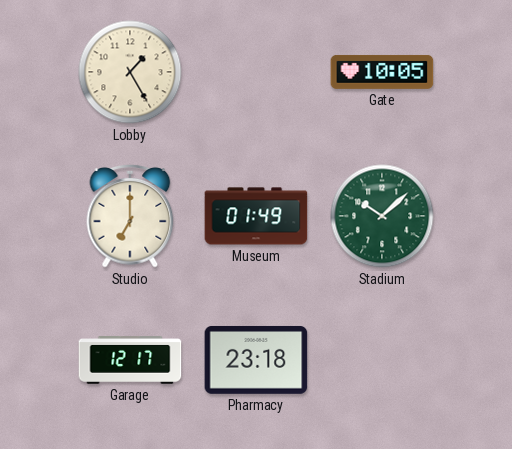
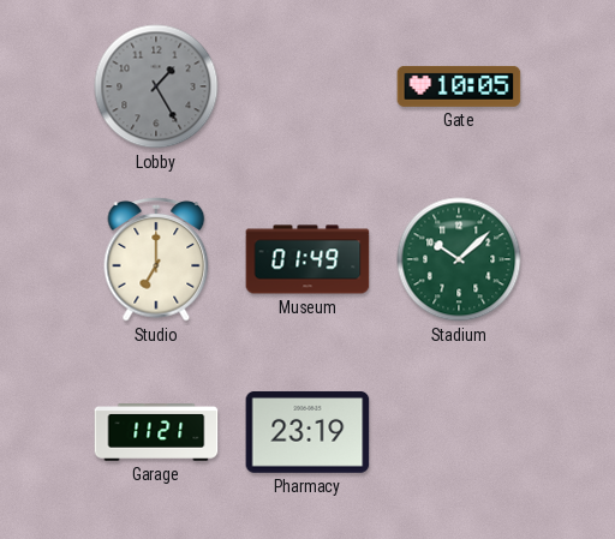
Lobby dial: cream -> grey (156, 86)
Garage: 12:17 -> 11:21 (156, 433)
Pharmacy: 23:18 -> 23:19 (307, 432)
